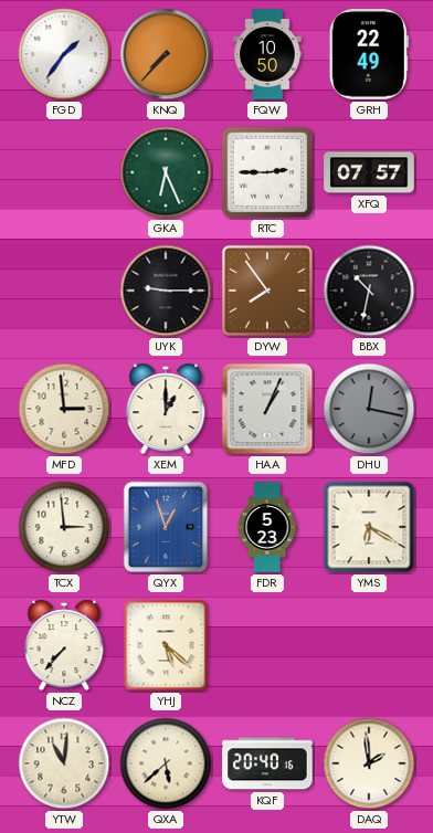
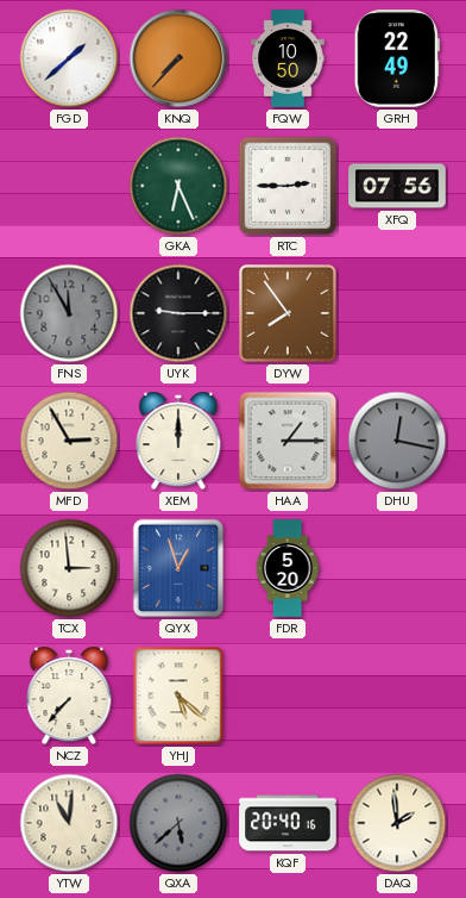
FGD: 1:36 -> 1:38 (69, 58)
XFQ: 07:57 -> 07:56 (397, 186)
FNS: none -> 11:55 (69, 313)
BBX: 10:32 -> none (369, 291)
MFD: 2:59 -> 2:55 (69, 441)
XEM: 1:00 -> 12:00 (178, 441)
HAA: 1:04 -> 1:15 (288, 441)
FDR: 5:23 -> 5:20 (288, 568)
YMS: 6:20 -> none (369, 527)
QXA dial: cream -> grey (178, 823)
